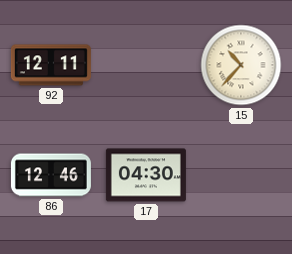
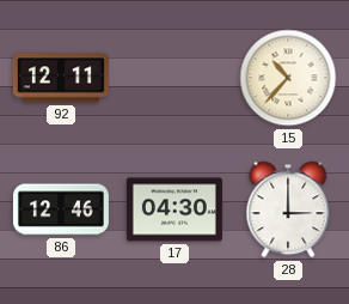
28: none -> 3:00 (288, 209)
